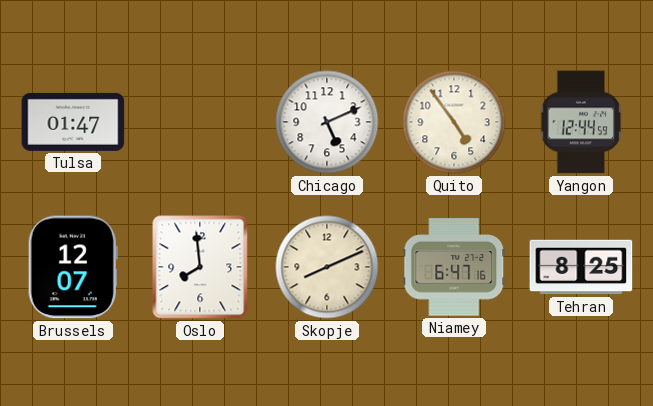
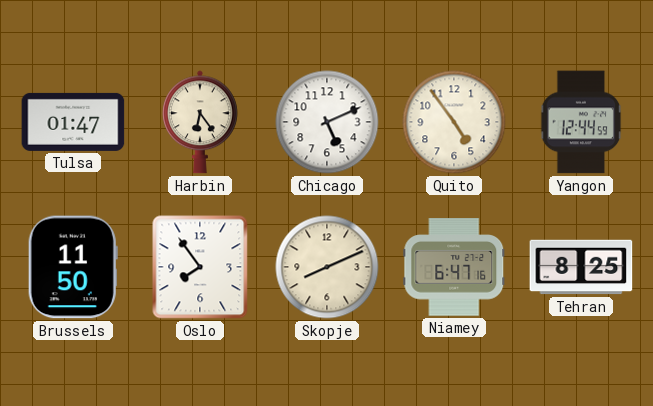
Harbin: none -> 6:24 (201, 122)
Brussels: 12:07 -> 11:50 (73, 267)
Oslo: 7:59 -> 7:54 (200, 267)
